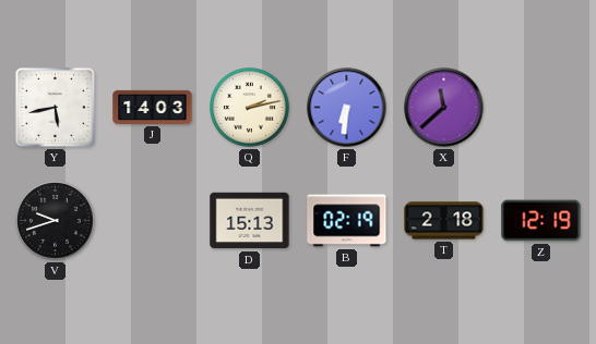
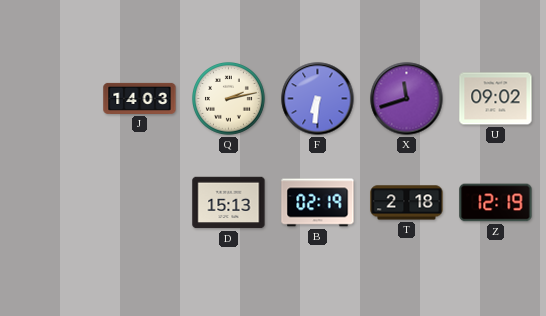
Y: 5:43 -> none (55, 107)
X: 11:38 -> 11:42 (407, 99)
U: none -> 09:02 (496, 99)
V: 9:42 -> none (56, 221)
